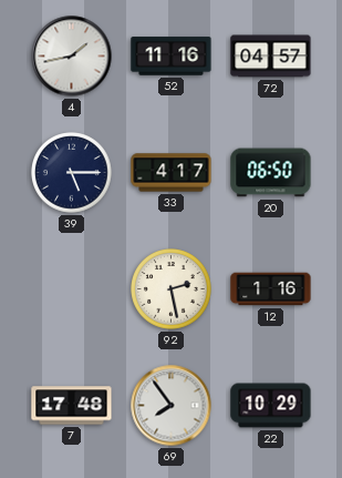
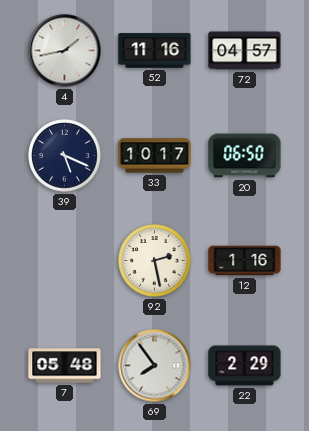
39: 5:15 -> 5:19 (65, 156)
33: 4:17 -> 10:17 (155, 156)
7: 17:48 -> 05:48 (65, 366)
22: 10:29 -> 2:29 (245, 366)
